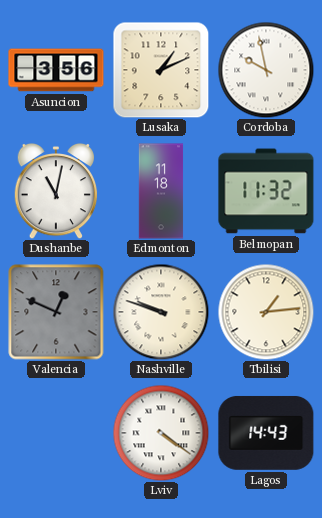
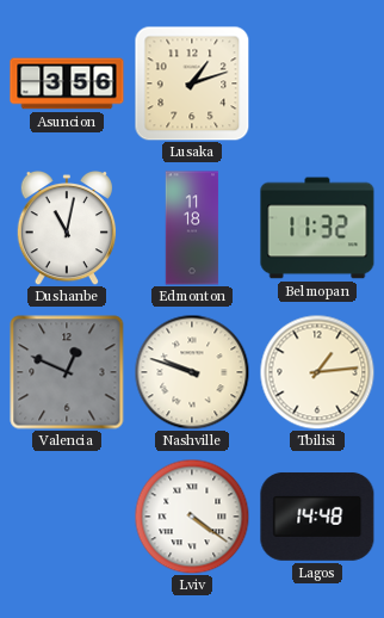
Lusaka: 1:11 -> 1:12 (192, 84)
Cordoba: 9:58 -> none (266, 70)
Lagos: 14:43 -> 14:48 (317, 517)
